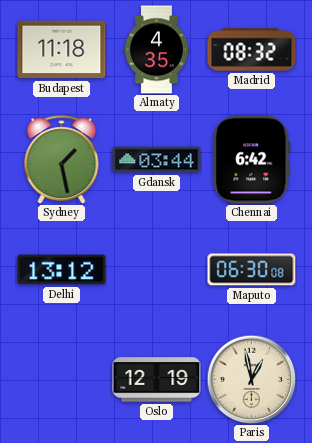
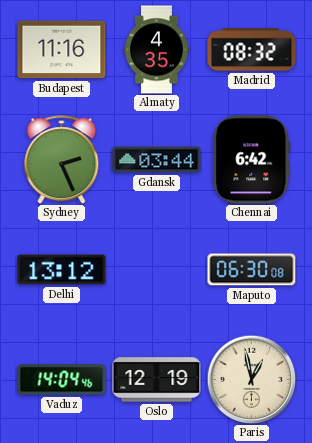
Budapest: 11:18 -> 11:16 (62, 50)
Sydney: 1:28 -> 2:26 (62, 160)
Vaduz: none -> 14:04 (62, 380)
